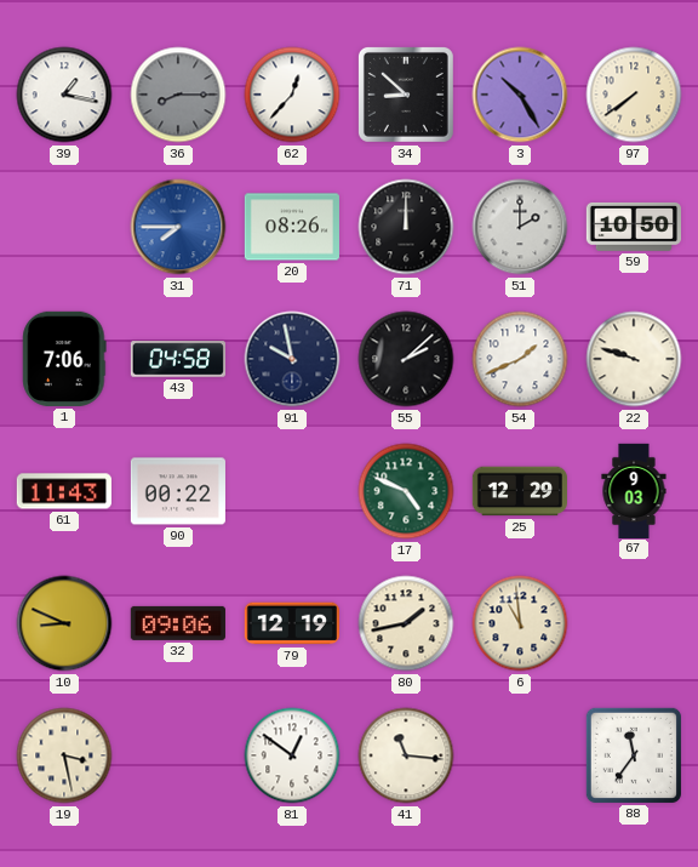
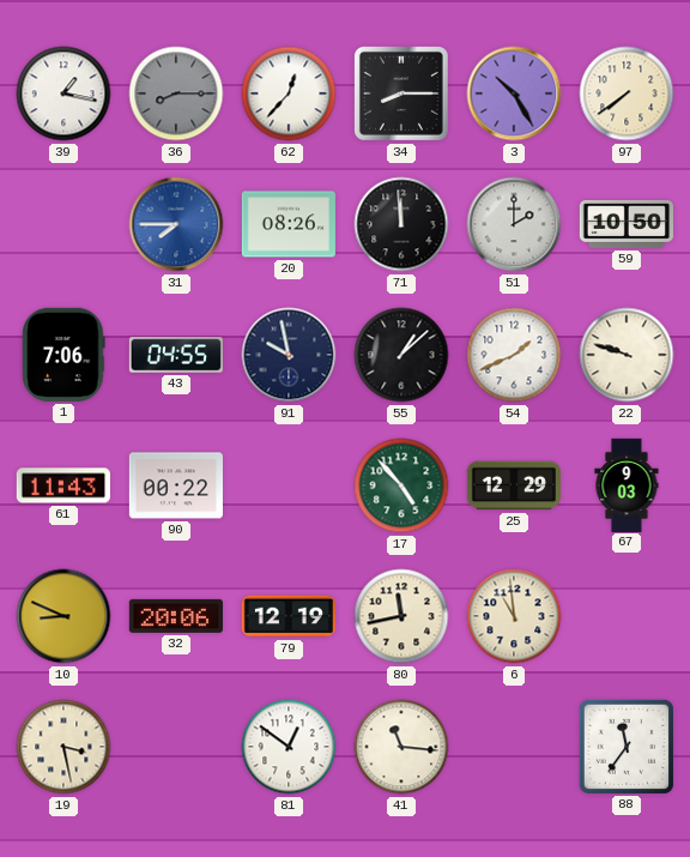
34: 8:52 -> 8:15 (401, 93)
71: 12:00 -> 11:59 (401, 224)
43: 04:58 -> 04:55 (175, 355)
55: 2:08 -> 1:08 (401, 355)
17: 4:49 -> 4:53 (401, 485)
32: 09:06 -> 20:06 (176, 616)
80: 1:43 -> 11:43 (401, 616)
